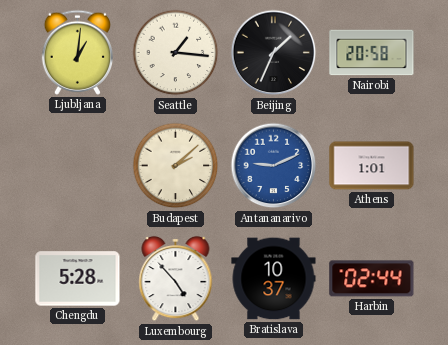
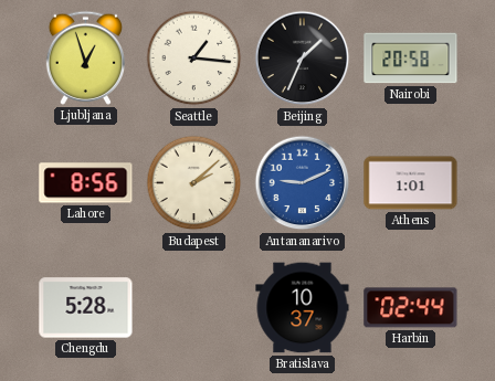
Ljubljana: 1:01 -> 12:57 (85, 57)
Lahore: none -> 8:56 (86, 183)
Luxembourg: 4:53 -> none (176, 279)
